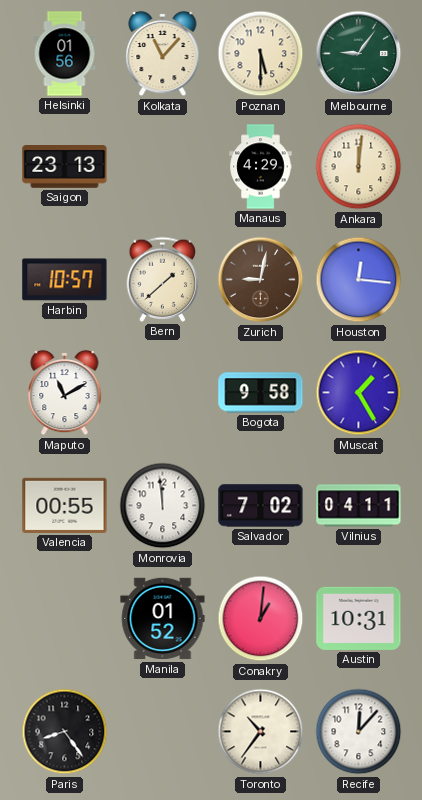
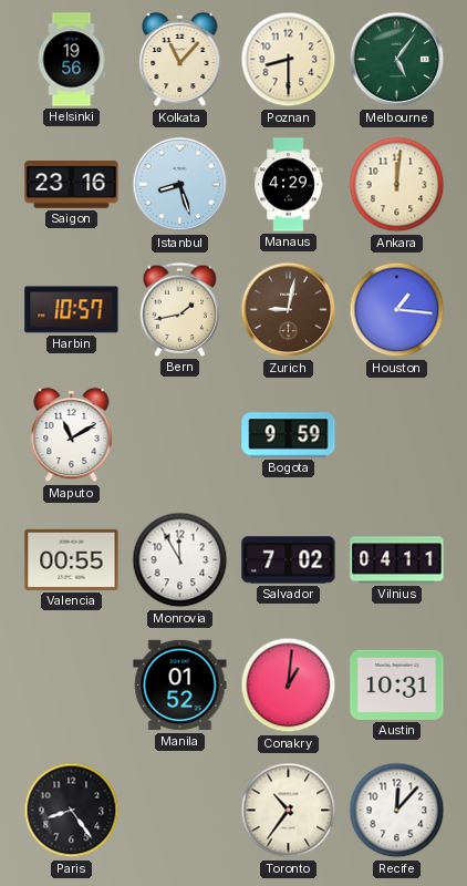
Helsinki: 01:56 -> 19:56 (72, 60)
Poznan: 5:30 -> 8:30 (289, 60)
Melbourne: 9:06 -> 5:06 (397, 60)
Saigon: 23:13 -> 23:16 (72, 185)
Istanbul: none -> 8:27 (180, 185)
Bern: 1:38 -> 1:43 (180, 309)
Houston: 12:16 -> 1:16 (397, 310)
Bogota: 9:58 -> 9:59 (289, 435)
Muscat: 1:25 -> none (359, 393)
Monrovia: 11:59 -> 11:55 (180, 560)
